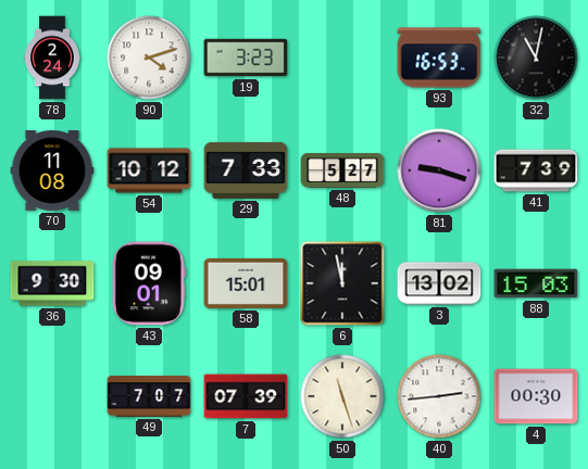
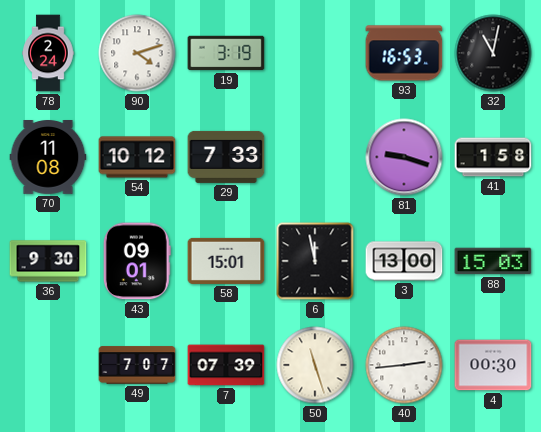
19: 3:23 -> 3:19 (226, 53)
48: 5:27 -> none (342, 170)
41: 7:39 -> 1:58 (493, 157)
3: 13:02 -> 13:00 (404, 261)
